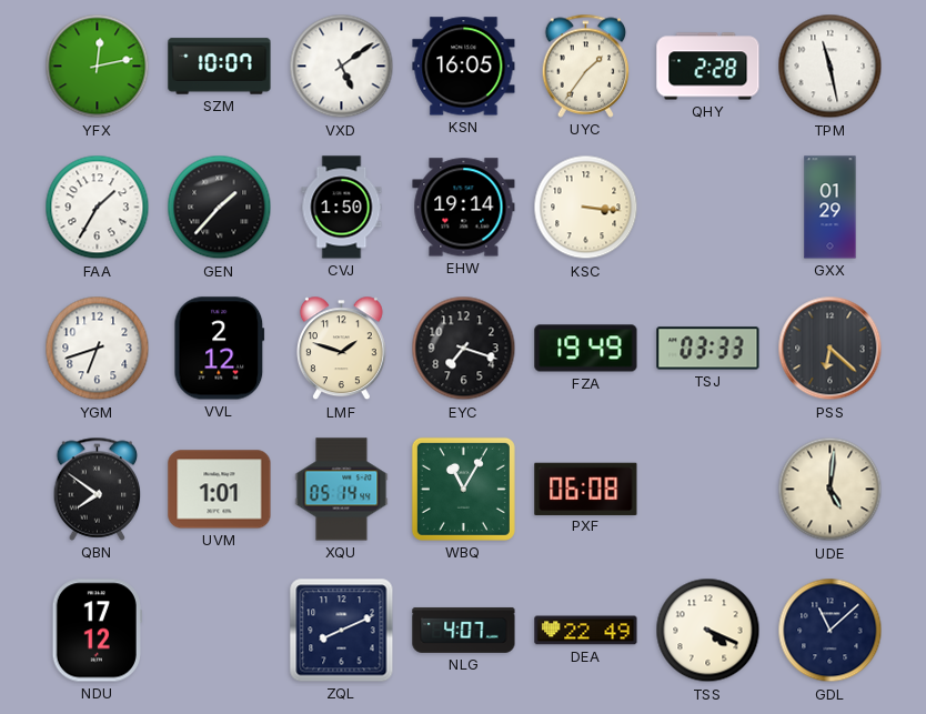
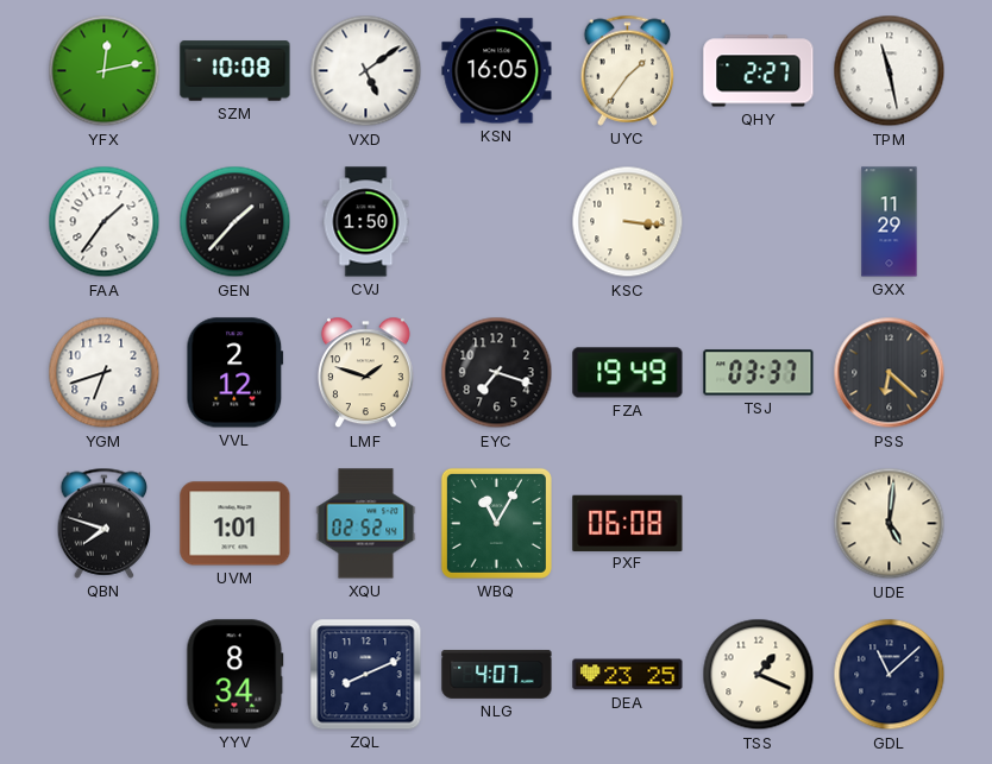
SZM: 10:07 -> 10:08 (236, 71)
QHY: 2:28 -> 2:27 (759, 71)
FAA: 1:35 -> 1:36 (105, 222)
EHW: 19:14 -> none (464, 208)
GXX: 01:29 -> 11:29 (890, 222)
TSJ: 03:33 -> 03:37 (759, 373)
QBN: 7:51 -> 7:48 (105, 523)
XQU: 05:14 -> 02:52 (366, 524)
NDU: 17:12 -> none (97, 631)
YYV: none -> 8:34 (236, 675)
DEA: 22:49 -> 23:25 (628, 675)
TSS: 4:19 -> 1:19 (759, 675)
